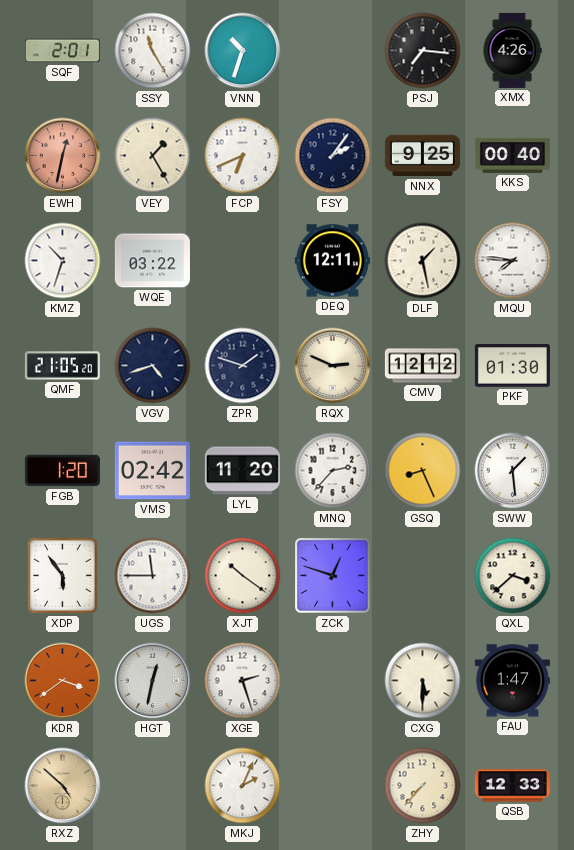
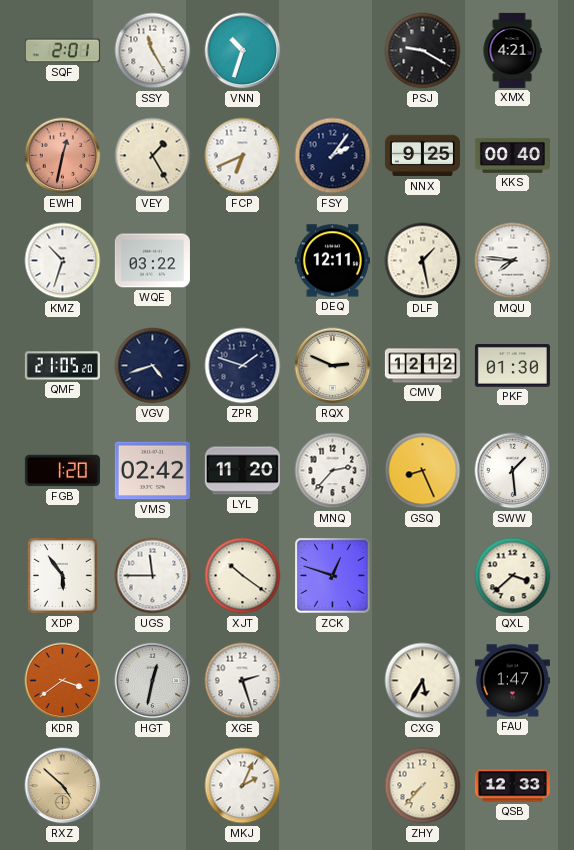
PSJ: 7:16 -> 9:20 (423, 51)
XMX: 4:26 -> 4:21 (512, 50)
CXG: 5:30 -> 5:35 (423, 681)
